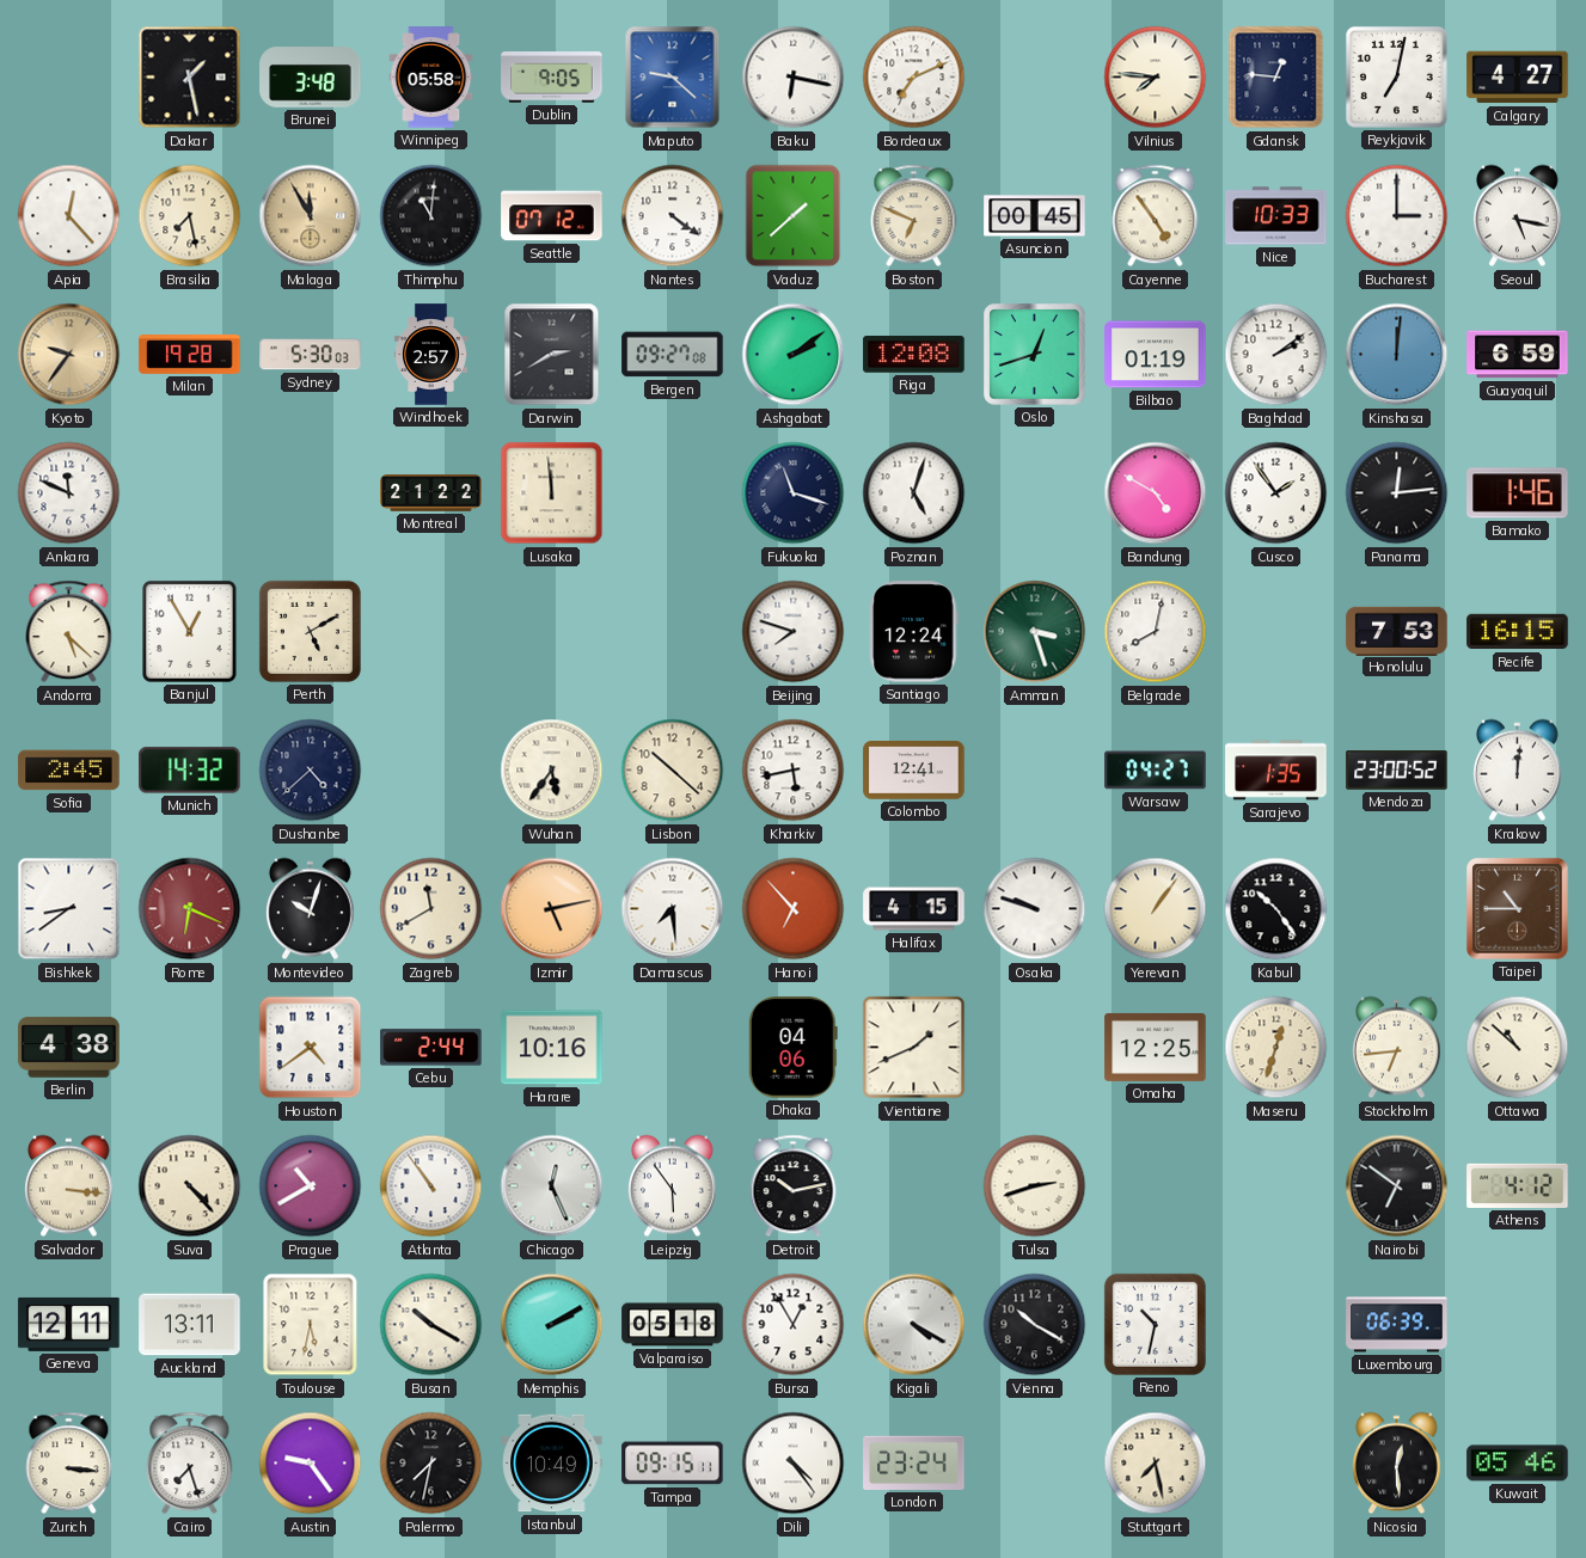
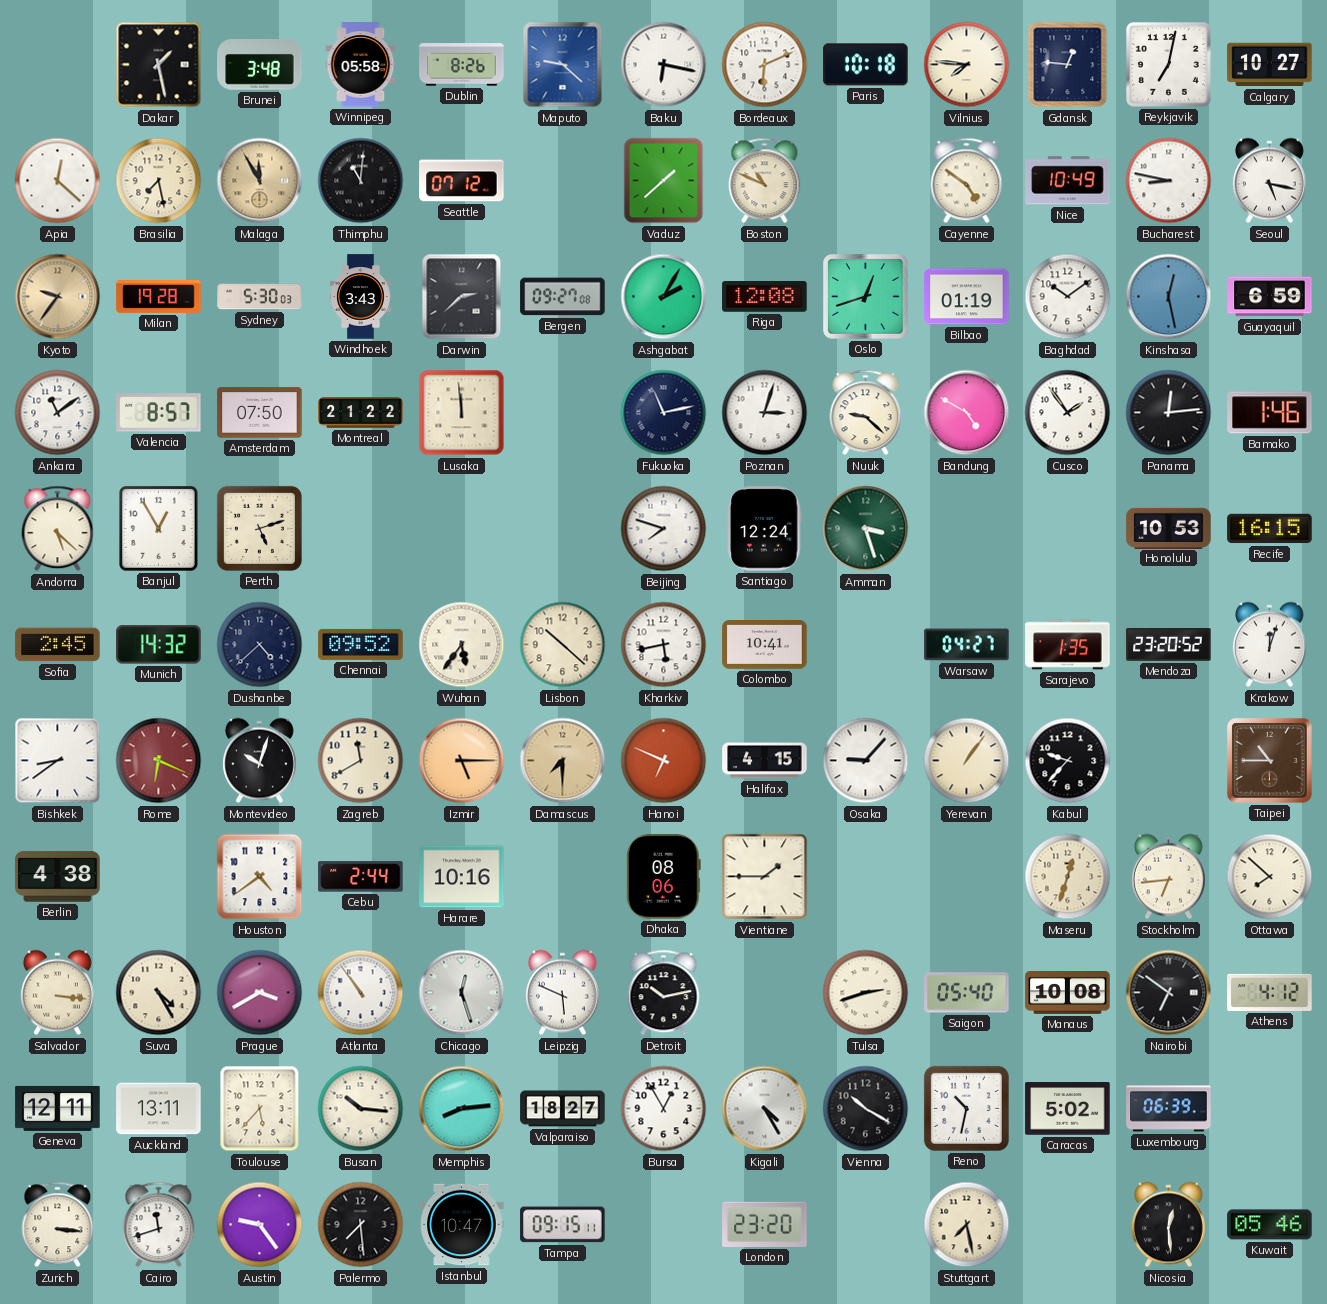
Dublin: 9:05 -> 8:26 (462, 65)
Bordeaux: 7:11 -> 6:11 (765, 65)
Paris: none -> 10:18 (866, 65)
Calgary: 4:27 -> 10:27 (1270, 65)
Apia: 12:23 -> 12:22 (58, 181)
Nantes: 4:21 -> none (673, 216)
Boston: 6:49 -> 10:49 (765, 181)
Asuncion: 00:45 -> none (1035, 216)
Cayenne: 4:54 -> 4:51 (967, 181)
Nice: 10:33 -> 10:49 (1068, 181)
Bucharest: 3:00 -> 8:47 (1169, 181)
Windhoek: 2:57 -> 3:43 (360, 297)
Darwin: 2:40 -> 2:38 (462, 297)
Ashgabat: 2:09 -> 2:05 (664, 297)
Baghdad: 2:09 -> 10:09 (1068, 297)
Kinshasa: 12:01 -> 12:28 (1169, 297)
Ankara: 11:49 -> 11:09 (58, 413)
Valencia: none -> 8:57 (159, 413)
Amsterdam: none -> 07:50 (260, 413)
Fukuoka: 11:18 -> 11:13 (664, 413)
Poznan: 5:03 -> 3:03 (765, 413)
Nuuk: none -> 9:22 (866, 413)
Perth: 5:10 -> 5:12 (259, 528)
Belgrade: 8:02 -> none (1156, 632)
Honolulu: 7:53 -> 10:53 (1169, 528)
Chennai: none -> 09:52 (361, 644)
Colombo: 12:41 -> 10:41 (765, 645)
Mendoza: 23:00 -> 23:20 (1169, 645)
Krakow: 12:01 -> 12:03 (1269, 645)
Izmir: 5:13 -> 5:15 (462, 761)
Damascus: 7:29 -> 7:30 (563, 761)
Damascus dial: white -> champagne (563, 761)
Hanoi: 6:53 -> 6:49 (664, 761)
Osaka: 9:48 -> 9:07 (866, 761)
Kabul: 10:24 -> 9:37 (1068, 761)
Dhaka: 04:06 -> 08:06 (663, 877)
Vientiane: 1:41 -> 1:45 (765, 877)
Omaha: 12:25 -> none (1156, 1047)
Ottawa: 10:52 -> 7:52 (1270, 877)
Suva: 4:23 -> 4:25 (159, 993)
Prague: 10:40 -> 3:40 (260, 993)
Chicago: 12:26 -> 12:27 (462, 993)
Leipzig: 5:54 -> 5:49 (562, 993)
Saigon: none -> 05:40 (967, 993)
Manaus: none -> 10:08 (1068, 993)
Toulouse: 5:32 -> 5:37 (260, 1109)
Busan: 10:20 -> 10:16 (361, 1109)
Memphis: 2:10 -> 8:14 (462, 1109)
Valparaiso: 05:18 -> 18:27 (563, 1109)
Kigali: 4:20 -> 4:25 (765, 1109)
Caracas: none -> 5:02 (1068, 1109)
Cairo: 7:27 -> 11:42 (159, 1225)
Palermo: 7:32 -> 7:29 (361, 1225)
Istanbul: 10:49 -> 10:47 (462, 1225)
Dili: 4:24 -> none (794, 1464)
London: 23:24 -> 23:20 (765, 1224)
